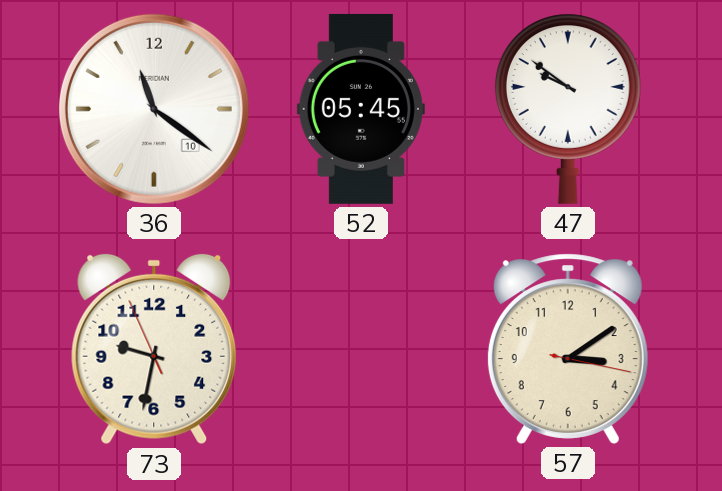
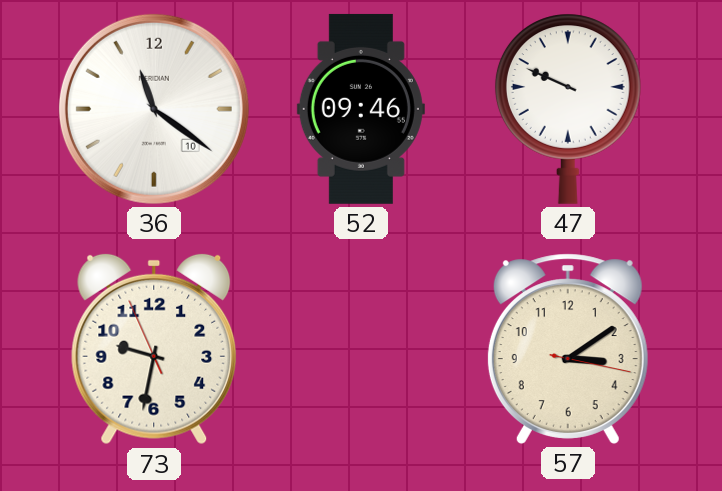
52: 05:45 -> 09:46 (361, 109)
47: 9:51 -> 9:49 (568, 109)
